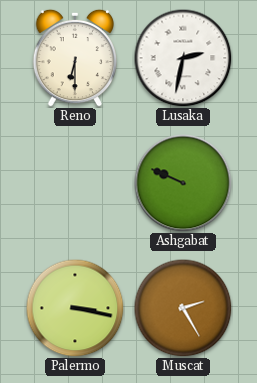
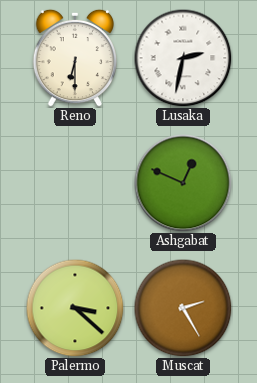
Ashgabat: 9:49 -> 12:49 (183, 183)
Palermo: 3:17 -> 3:22 (75, 308)
